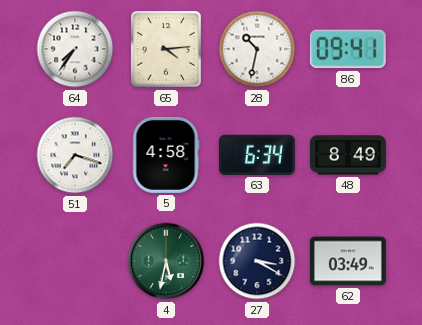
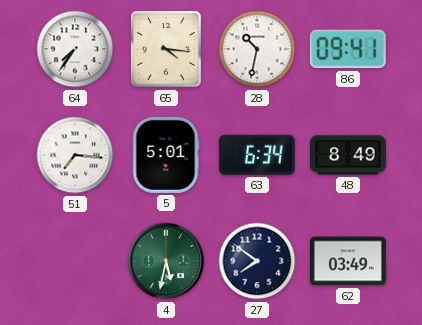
65: 4:14 -> 4:16 (166, 49)
51: 7:18 -> 7:16 (75, 155)
5: 4:58 -> 5:01 (166, 155)
27: 3:20 -> 7:51 (257, 261)
